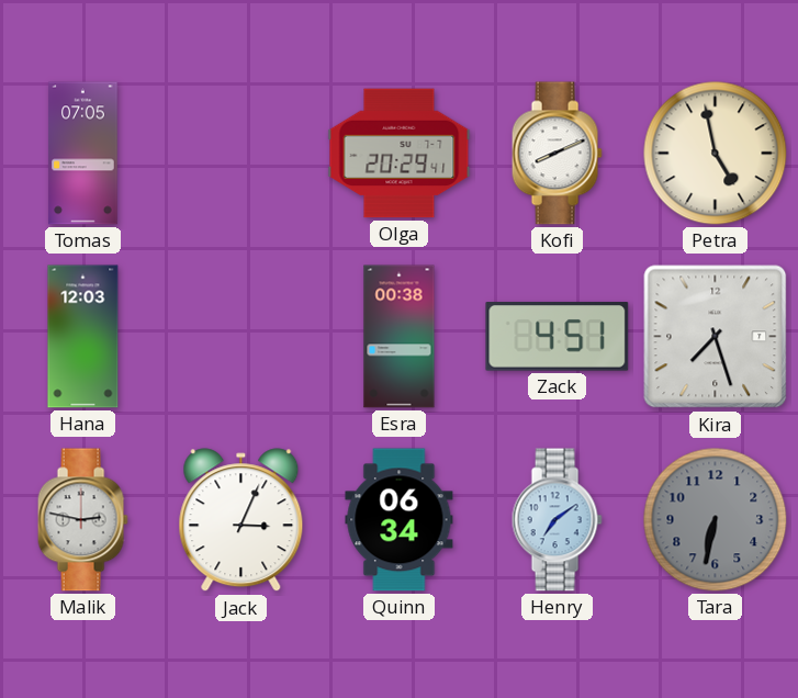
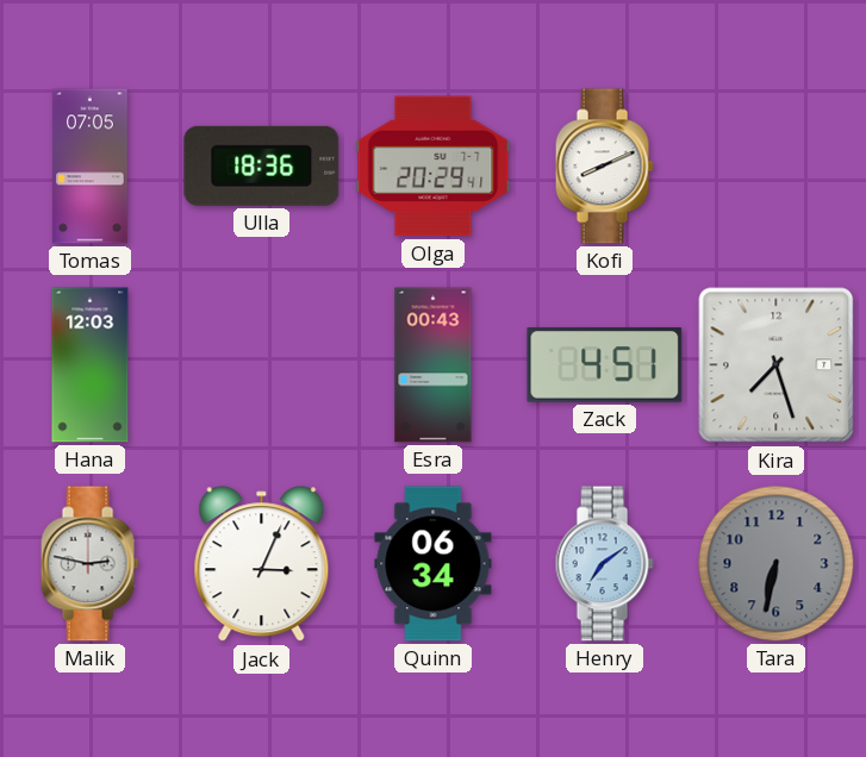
Ulla: none -> 18:36 (262, 165)
Petra: 4:58 -> none (716, 154)
Esra: 00:38 -> 00:43 (434, 365)
